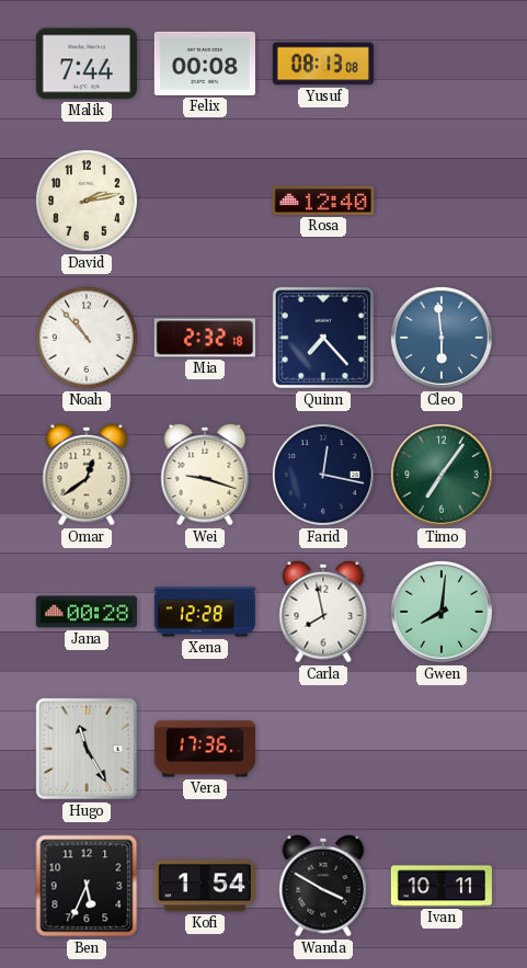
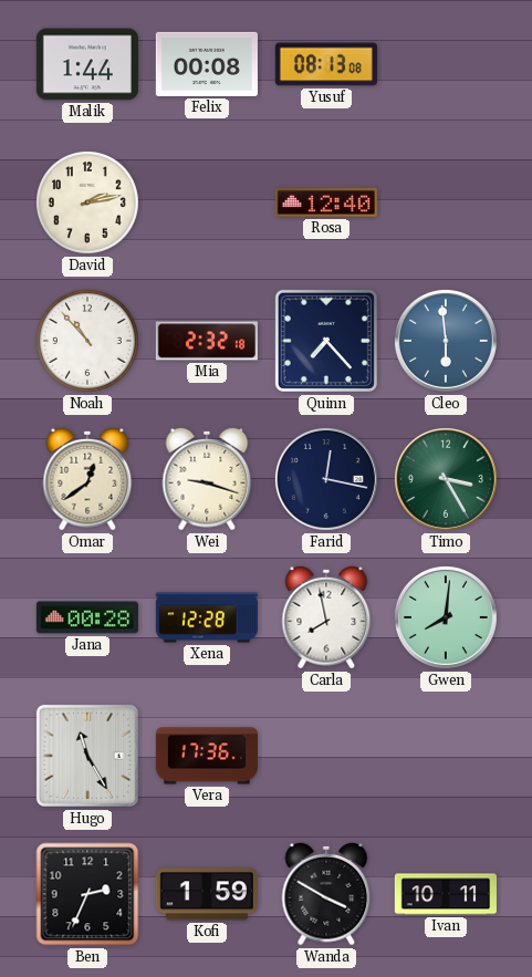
Malik: 7:44 -> 1:44 (87, 64)
Timo: 7:06 -> 3:25 (446, 479)
Ben: 5:34 -> 2:34 (87, 894)
Kofi: 1:54 -> 1:59 (207, 894)
